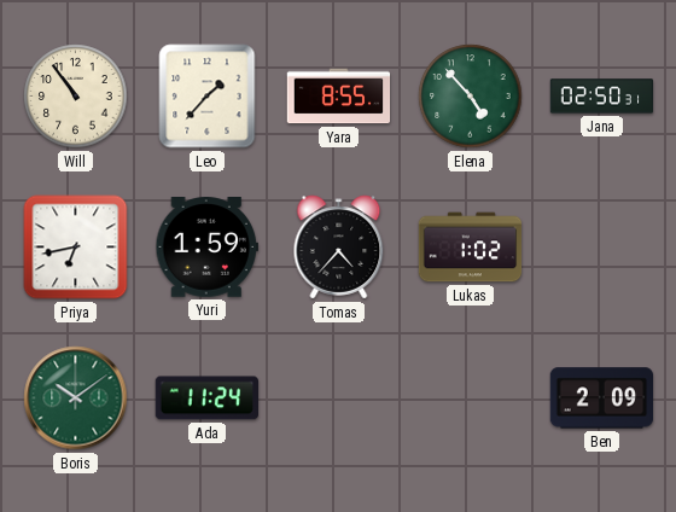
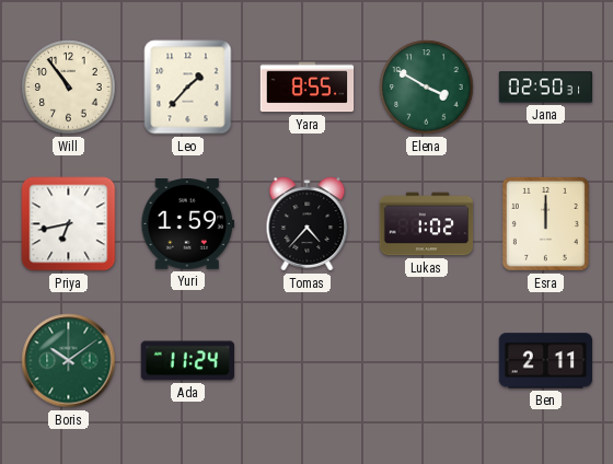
Elena: 4:53 -> 3:50 (427, 88)
Esra: none -> 12:00 (545, 223)
Ben: 2:09 -> 2:11 (546, 361)
